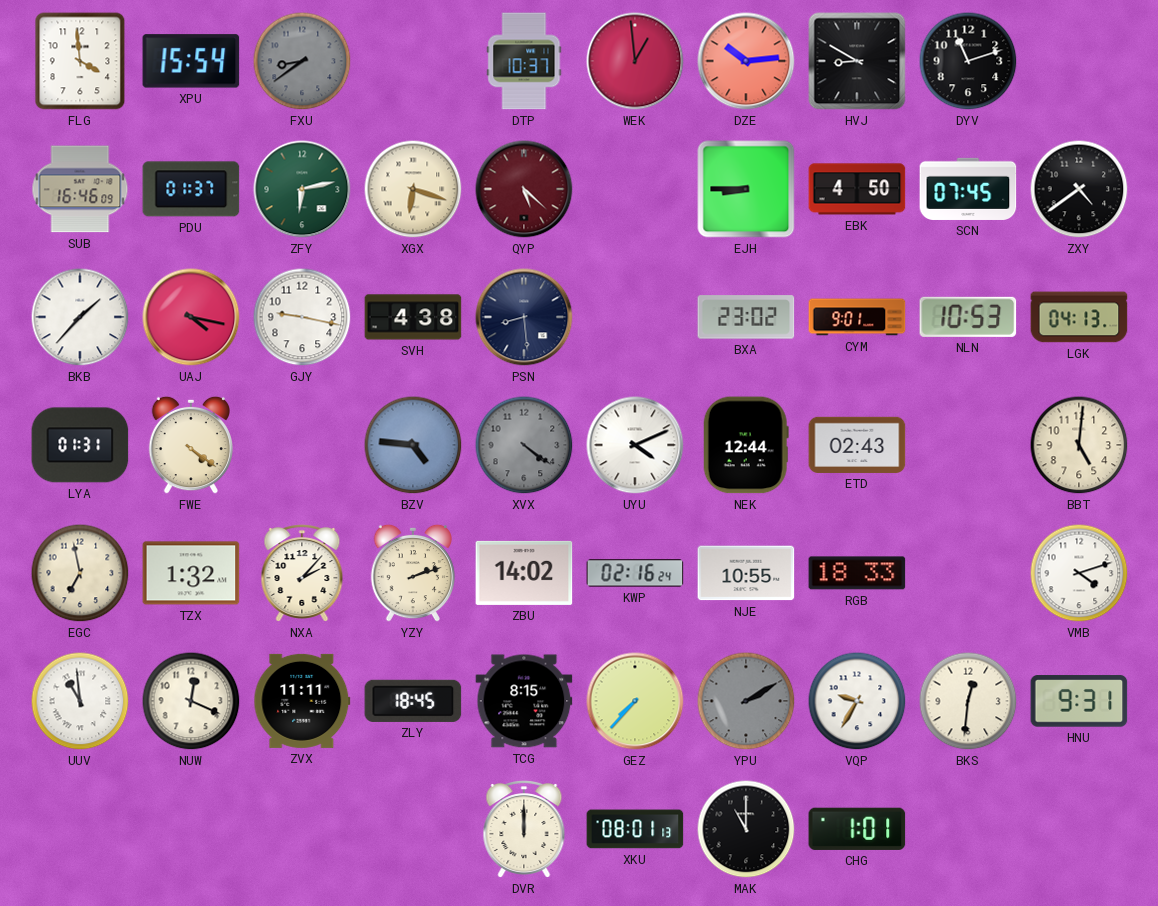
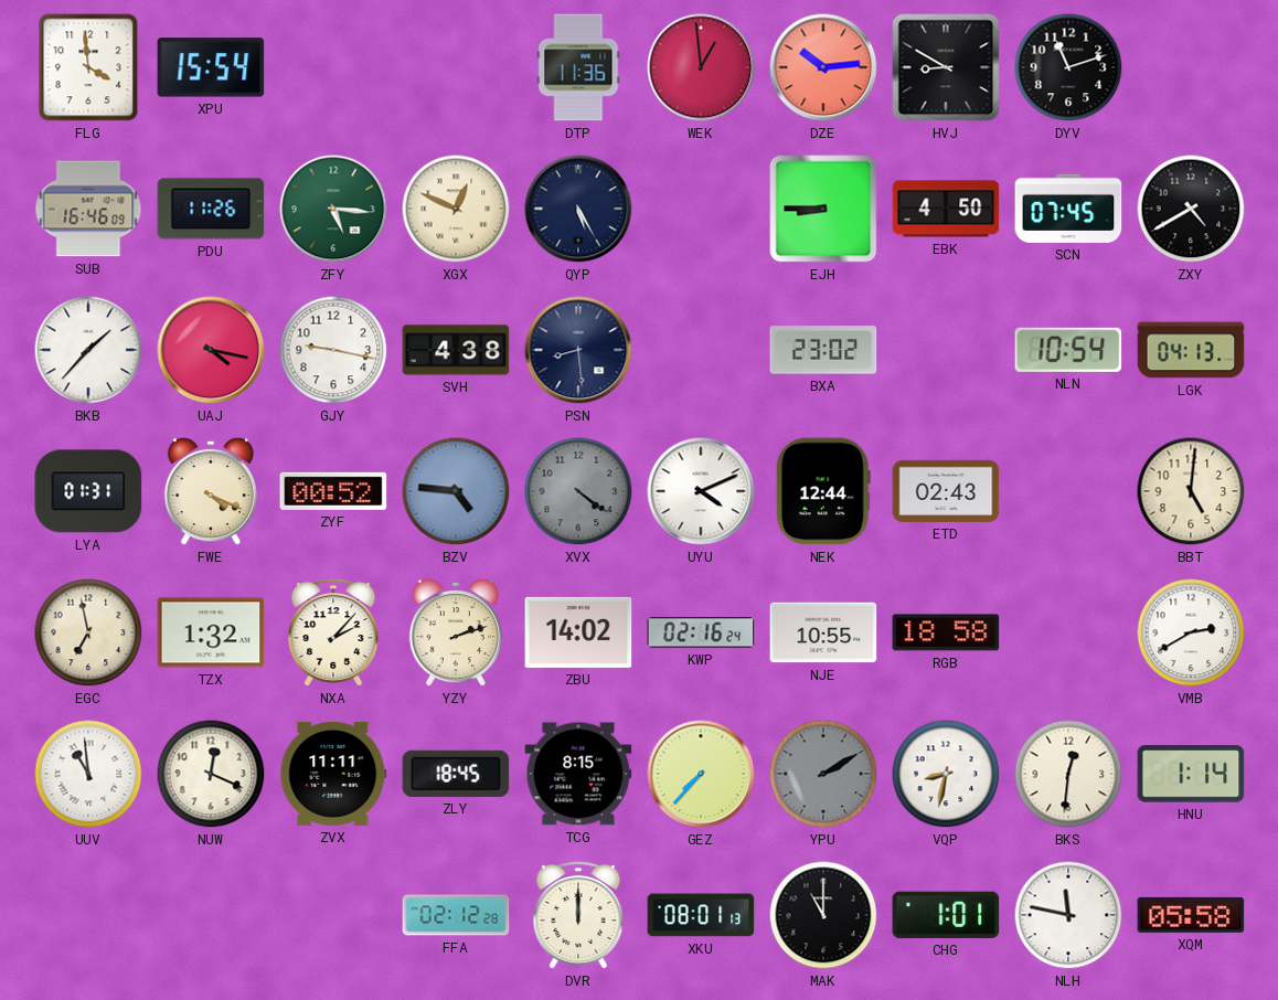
FXU: 8:39 -> none (302, 61)
DTP: 10:37 -> 11:36 (578, 67)
PDU: 01:37 -> 11:26 (211, 209)
ZFY: 6:13 -> 5:16 (333, 209)
XGX: 6:18 -> 12:49 (456, 209)
QYP: 5:22 -> 5:25 (578, 209)
QYP dial: burgundy -> navy (578, 209)
ZXY: 4:39 -> 4:40 (1191, 209)
CYM: 9:01 -> none (857, 317)
NLN: 10:53 -> 10:54 (1068, 350)
FWE: 4:21 -> 4:19 (210, 491)
ZYF: none -> 00:52 (333, 491)
RGB: 18:33 -> 18:58 (946, 632)
VMB: 4:12 -> 2:40 (1191, 632)
VQP: 9:35 -> 8:32 (946, 774)
HNU: 9:31 -> 1:14 (1191, 774)
FFA: none -> 02:12 (456, 915)
NLH: none -> 11:47 (1068, 915)
XQM: none -> 05:58 (1191, 915)
